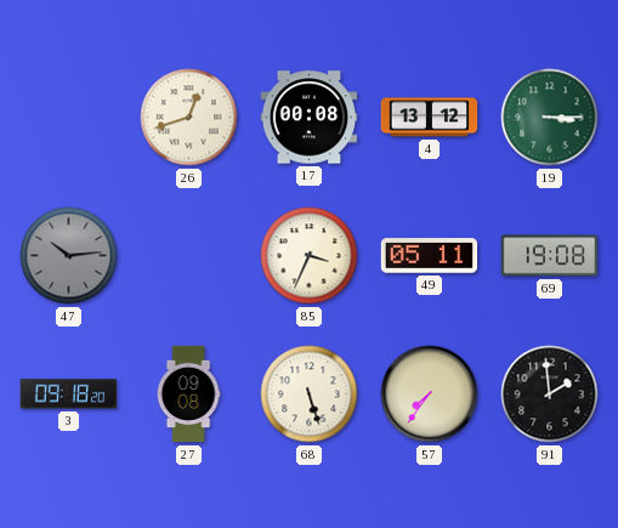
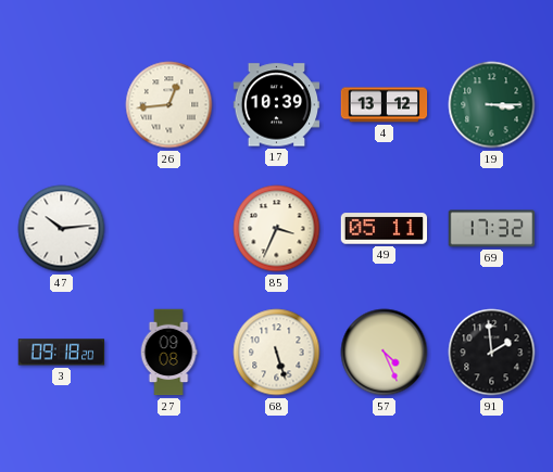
26: 12:42 -> 12:44 (169, 105)
17: 00:08 -> 10:39 (277, 105)
47 dial: grey -> white (62, 229)
69: 19:08 -> 17:32 (492, 229)
57: 7:36 -> 4:26 (385, 353)
